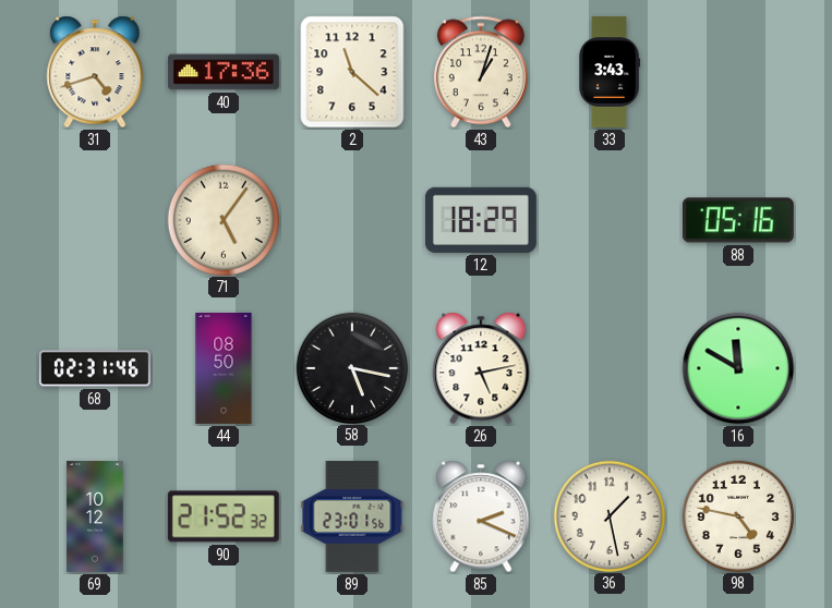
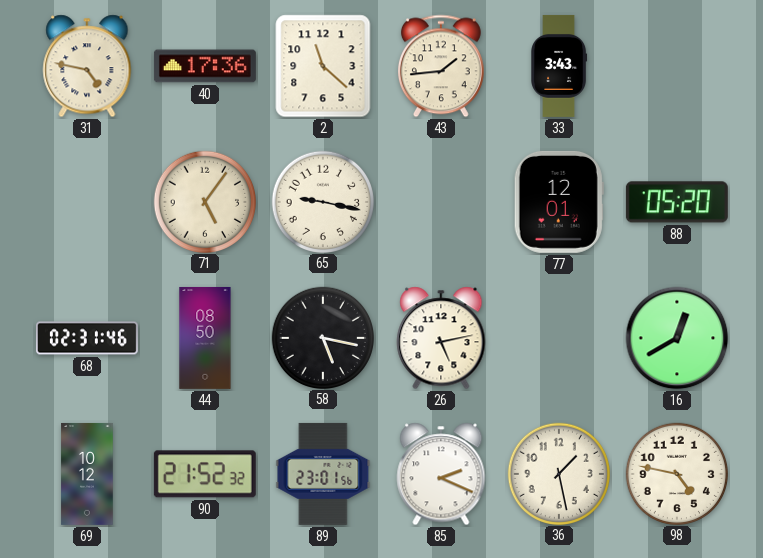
31: 4:42 -> 4:47 (87, 66)
43: 1:03 -> 1:44 (441, 66)
65: none -> 9:17 (322, 201)
12: 18:29 -> none (481, 220)
77: none -> 12:01 (559, 202)
88: 05:16 -> 05:20 (677, 202)
16: 11:50 -> 12:40 (677, 338)
